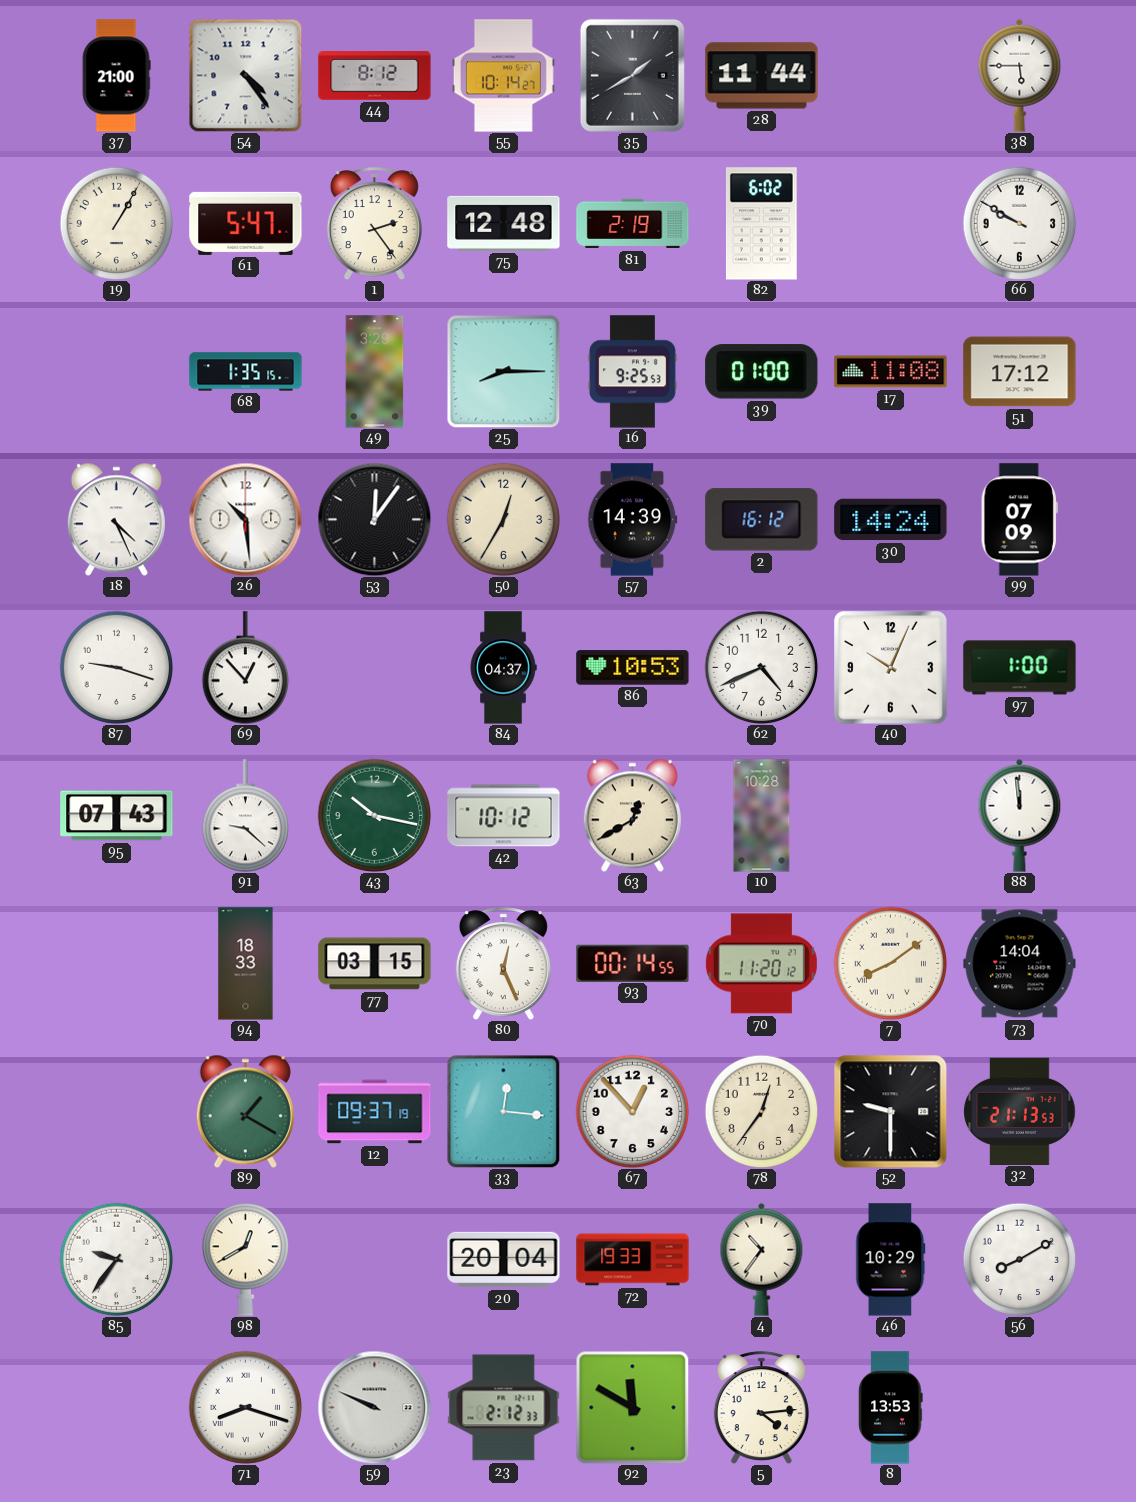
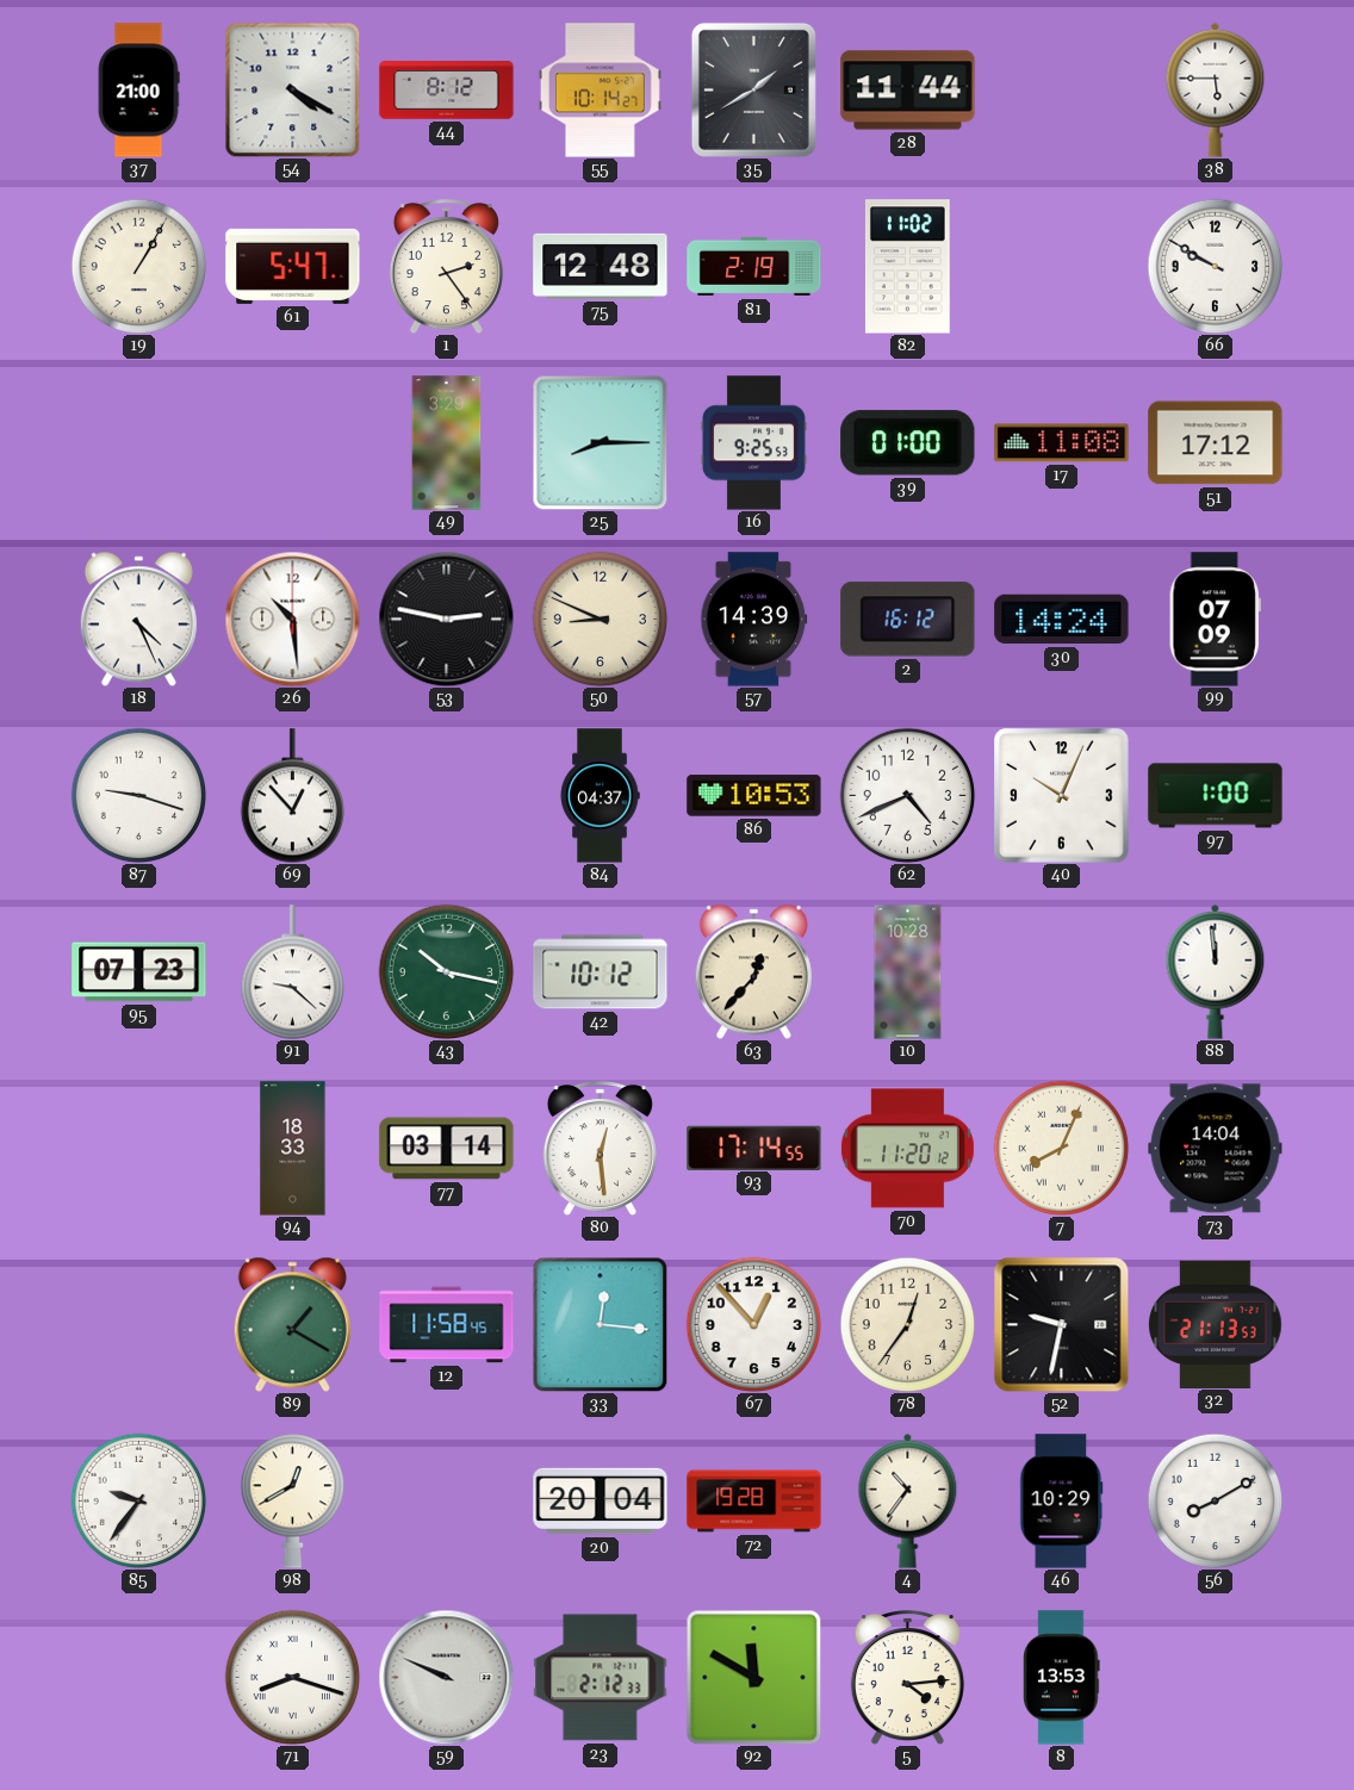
54: 4:24 -> 4:20 (292, 89)
82: 6:02 -> 11:02 (907, 267)
68: 1:35 -> none (246, 372)
53: 12:06 -> 2:47 (446, 619)
50: 12:35 -> 8:49 (600, 619)
95: 07:43 -> 07:23 (139, 972)
63: 12:40 -> 12:37 (753, 971)
77: 03:15 -> 03:14 (447, 1149)
80: 12:26 -> 12:29 (600, 1149)
93: 00:14 -> 17:14 (754, 1148)
7: 8:09 -> 8:04 (1061, 1148)
12: 09:37 -> 11:58 (447, 1325)
52: 9:30 -> 9:32 (1061, 1324)
72: 19:33 -> 19:28 (754, 1502)
